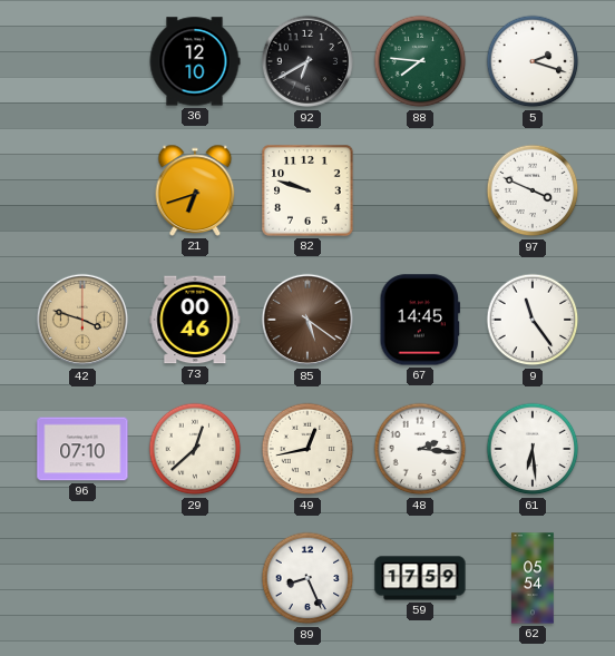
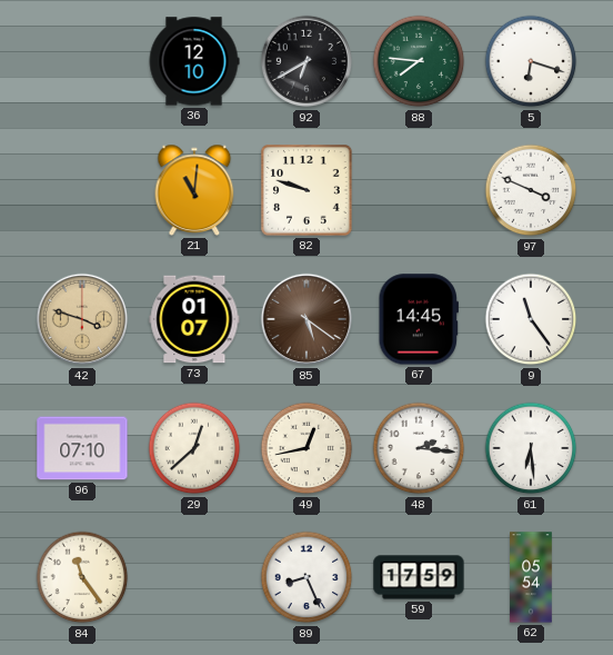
5: 2:18 -> 6:18 (531, 61)
21: 6:42 -> 11:01 (194, 190)
73: 00:46 -> 01:07 (194, 319)
84: none -> 11:24 (82, 577)
